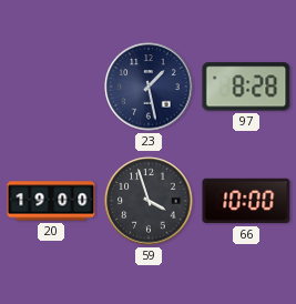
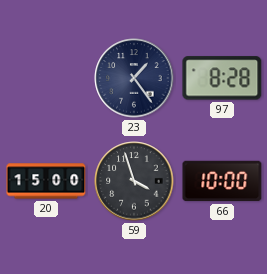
23: 1:28 -> 1:24 (134, 78)
20: 19:00 -> 15:00 (46, 181)
